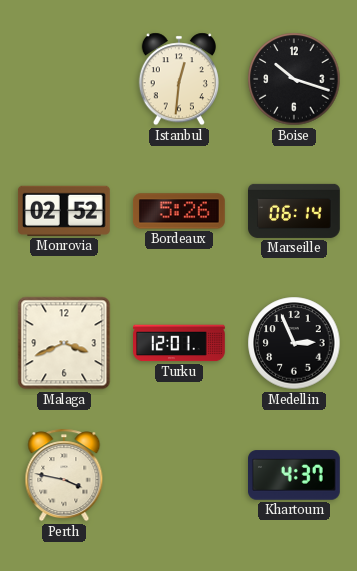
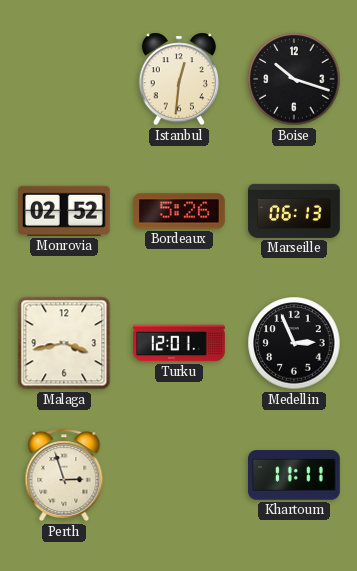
Marseille: 06:14 -> 06:13 (295, 211)
Malaga: 3:41 -> 3:43 (64, 343)
Perth: 3:47 -> 2:57 (64, 475)
Khartoum: 4:37 -> 11:11 (295, 475)
